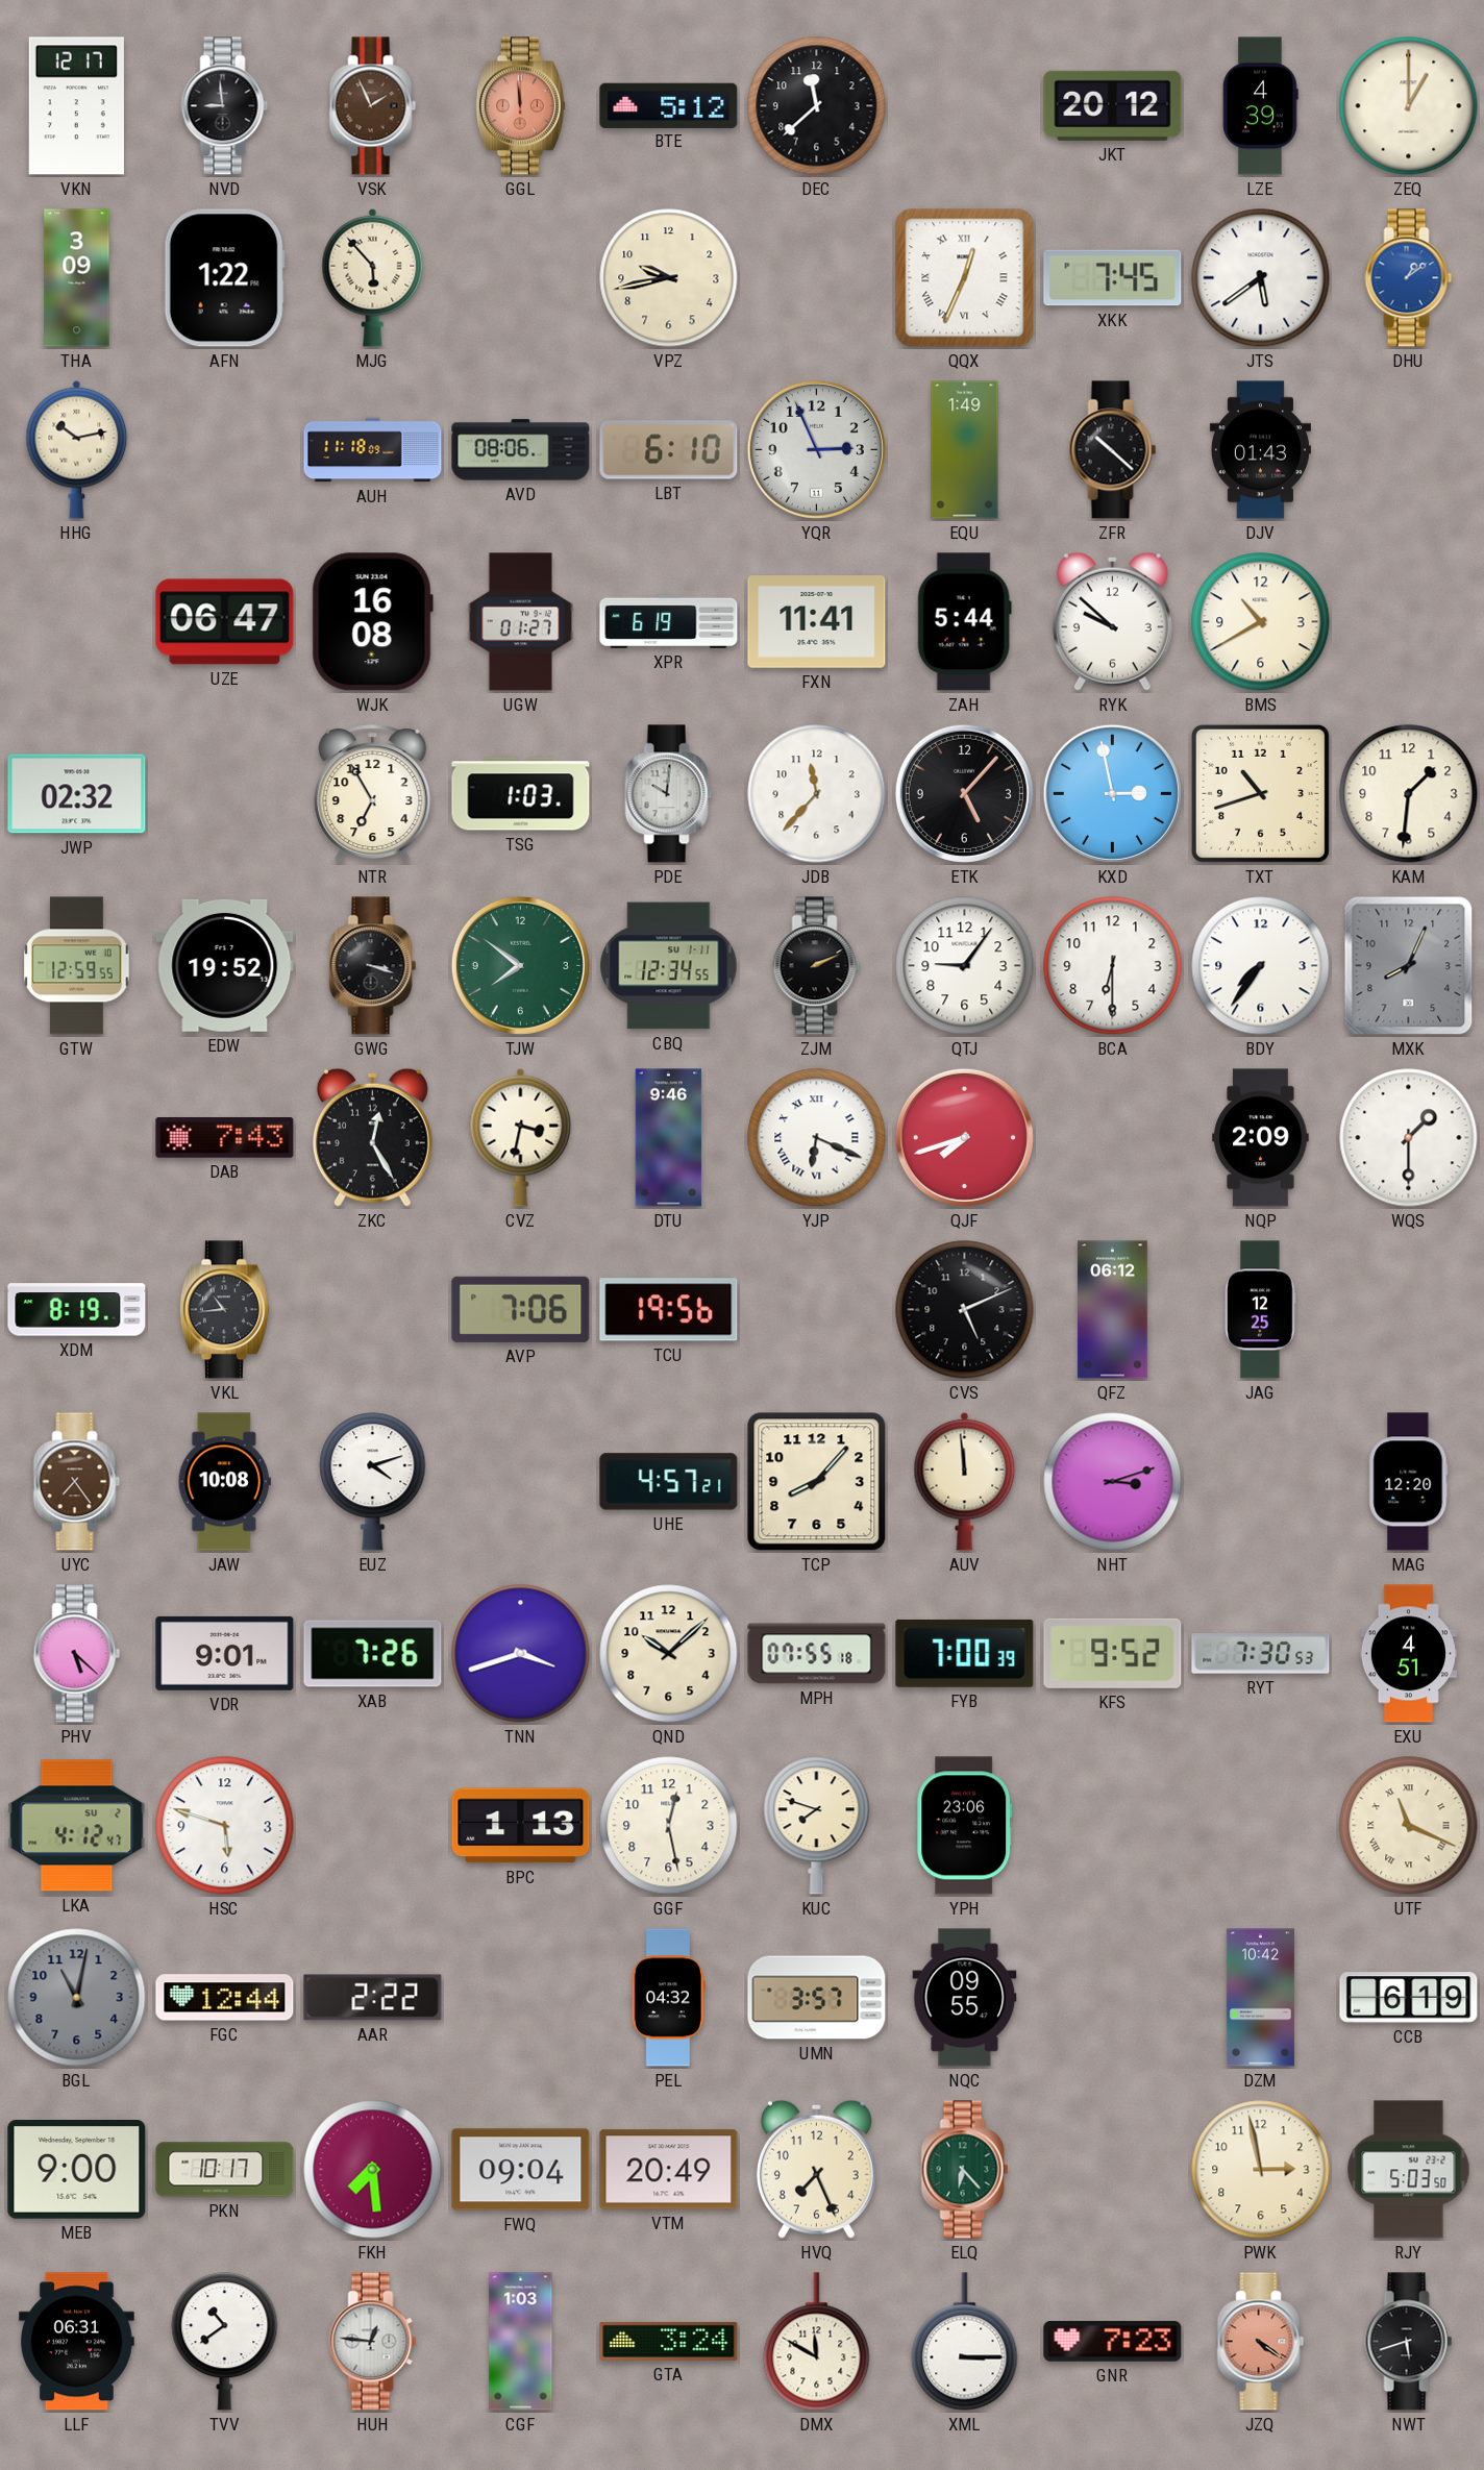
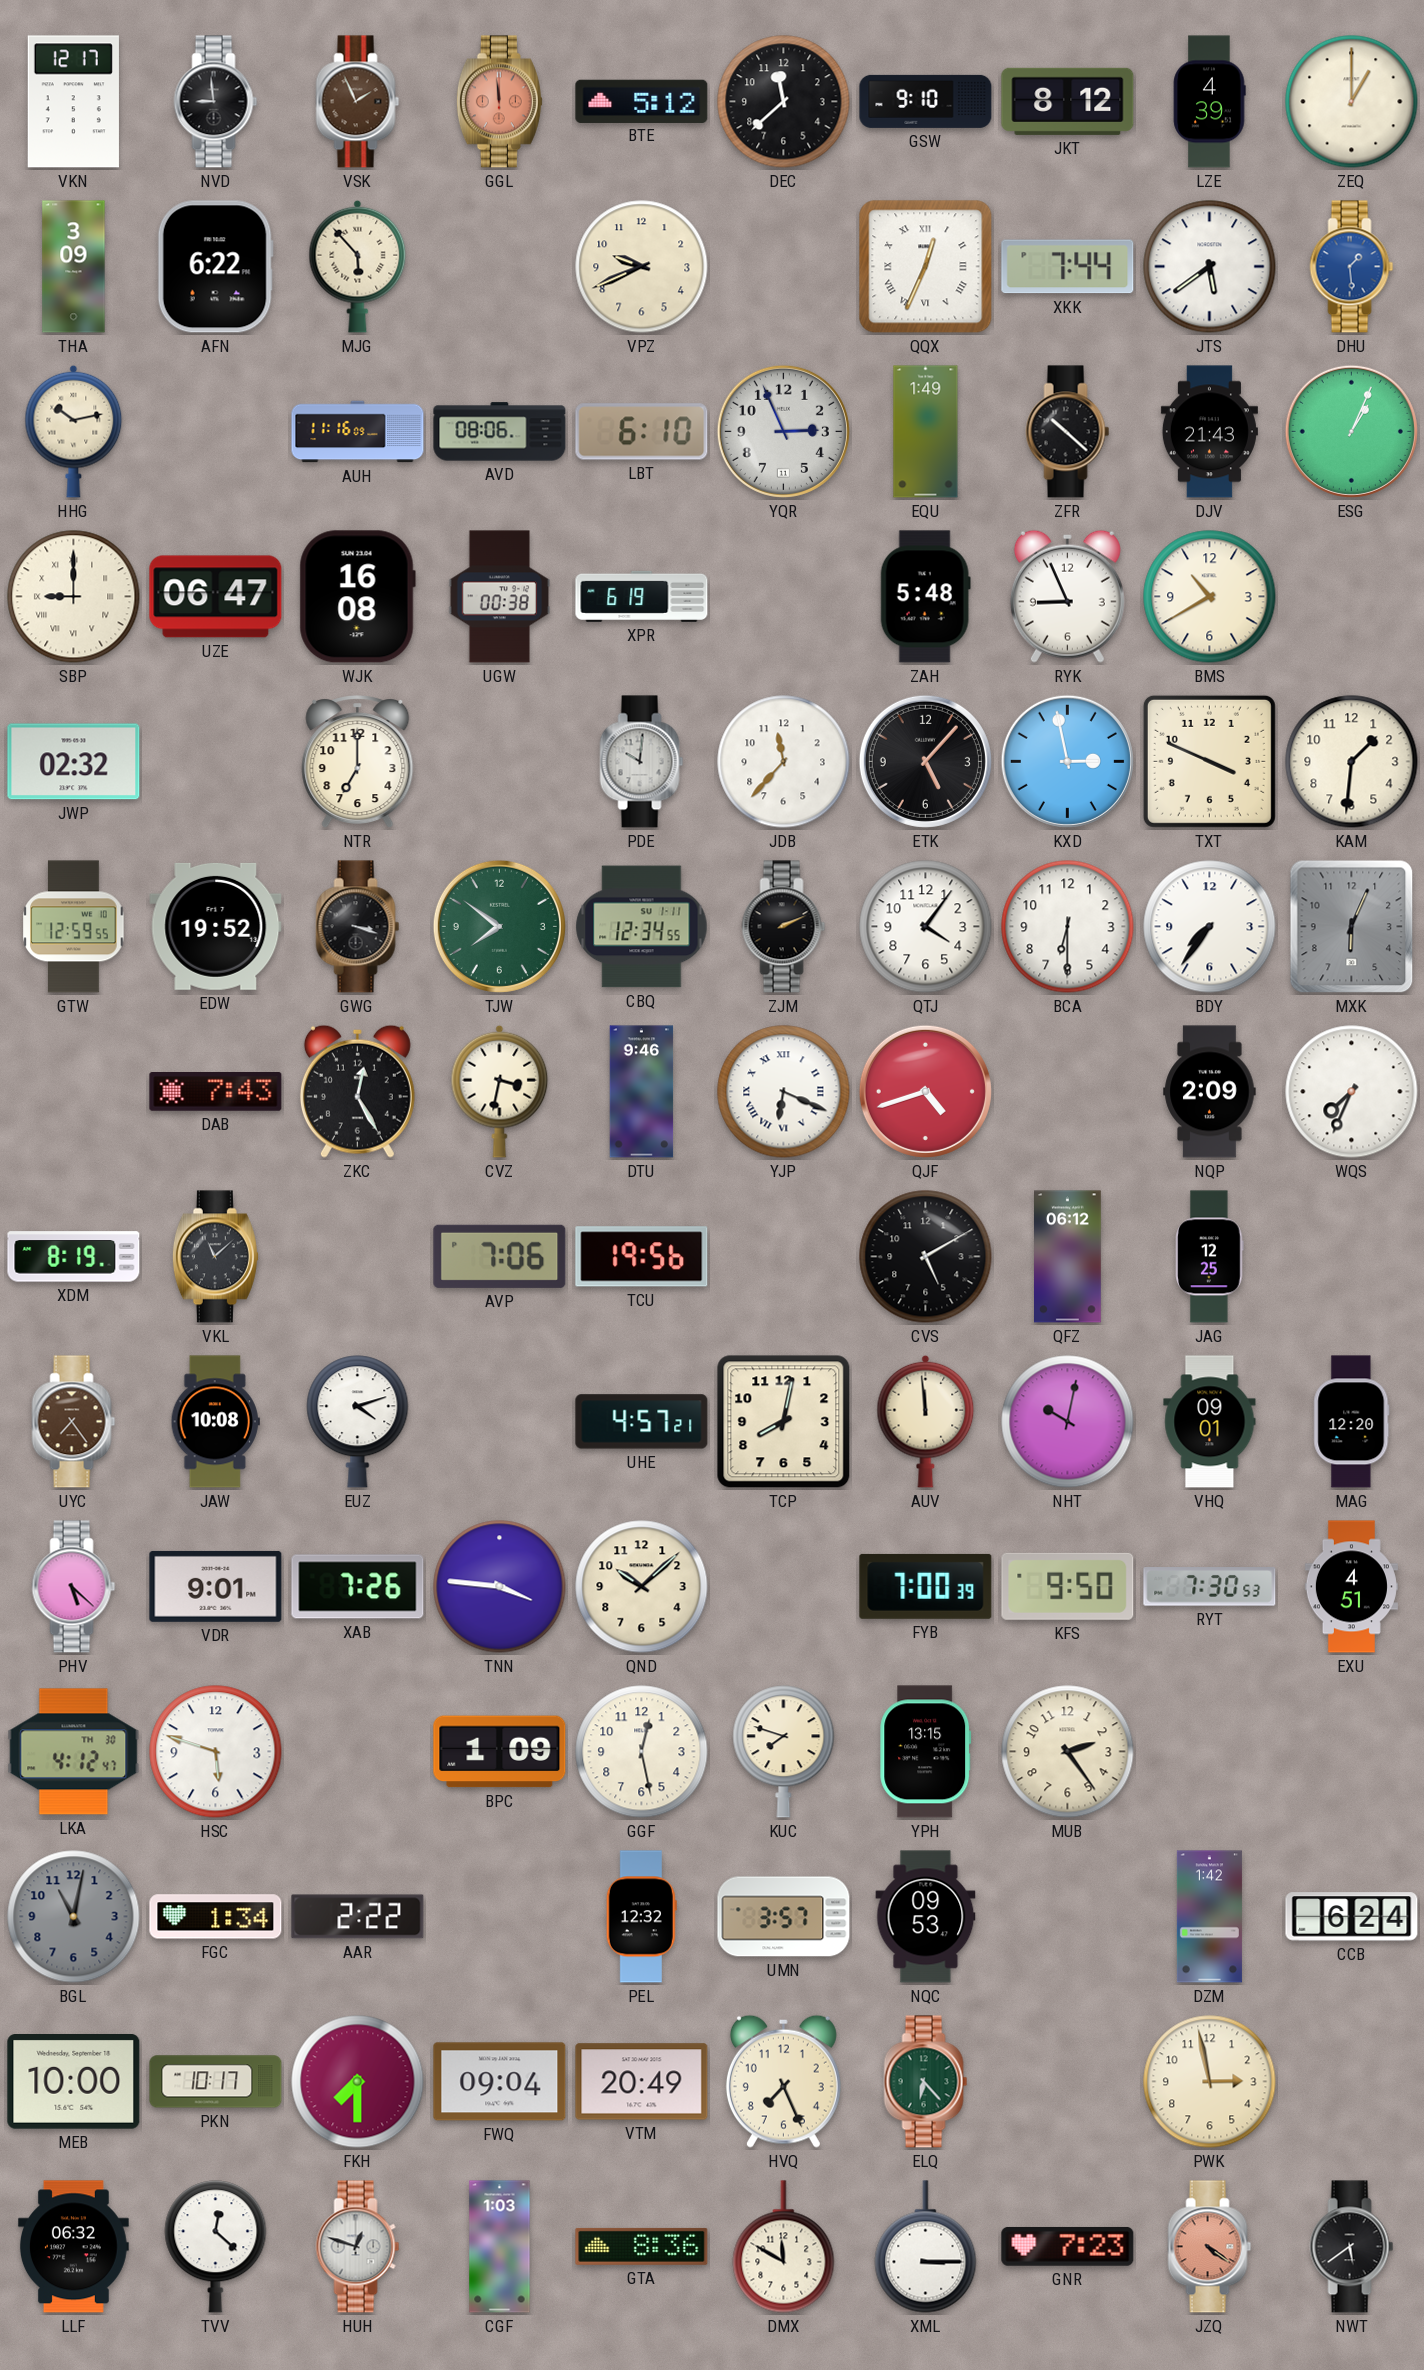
GSW: none -> 9:10 (926, 101)
JKT: 20:12 -> 8:12 (1068, 101)
AFN: 1:22 -> 6:22 (215, 267)
VPZ: 9:43 -> 9:41 (642, 267)
XKK: 7:45 -> 7:44 (1068, 267)
DHU: 1:09 -> 1:29 (1352, 267)
AUH: 11:18 -> 11:16 (358, 432)
DJV: 01:43 -> 21:43 (1209, 432)
ESG: none -> 1:04 (1351, 431)
SBP: none -> 9:00 (74, 597)
UGW: 01:27 -> 00:38 (500, 597)
FXN: 11:41 -> none (817, 622)
ZAH: 5:44 -> 5:48 (925, 597)
RYK: 9:52 -> 8:56 (1067, 596)
NTR: 6:55 -> 7:00 (358, 762)
TSG: 1:03 -> none (521, 794)
TXT: 10:42 -> 3:49 (1209, 761)
QTJ: 9:06 -> 4:06 (926, 927)
MXK: 8:04 -> 6:04 (1352, 927)
QJF: 7:42 -> 4:42 (925, 1091)
WQS: 1:30 -> 7:34 (1352, 1092)
VKL: 10:44 -> 11:08 (215, 1257)
CVS: 5:11 -> 5:10 (926, 1257)
TCP: 8:07 -> 8:02 (784, 1422)
NHT: 3:12 -> 10:02 (1068, 1422)
VHQ: none -> 09:01 (1210, 1422)
TNN: 3:42 -> 3:46 (500, 1587)
MPH: 07:55 -> none (817, 1654)
KFS: 9:52 -> 9:50 (1068, 1586)
LKA date: SU 2 -> TH 30 (74, 1752)
BPC: 1:13 -> 1:09 (500, 1752)
YPH: 23:06 -> 13:15 (926, 1752)
MUB: none -> 2:24 (1068, 1752)
UTF: 11:19 -> none (1409, 1826)
FGC: 12:44 -> 1:34 (216, 1917)
PEL: 04:32 -> 12:32 (641, 1917)
NQC: 09:55 -> 09:53 (926, 1917)
DZM: 10:42 -> 1:42 (1209, 1917)
CCB: 6:19 -> 6:24 (1352, 1917)
MEB: 9:00 -> 10:00 (74, 2082)
FKH: 7:29 -> 7:30 (358, 2082)
RJY: 5:03 -> none (1409, 2170)
LLF: 06:31 -> 06:32 (73, 2247)
TVV: 10:39 -> 12:22 (216, 2247)
HUH: 12:46 -> 12:48 (358, 2247)
GTA: 3:24 -> 8:36 (642, 2246)
NWT: 5:42 -> 5:39 (1352, 2247)
